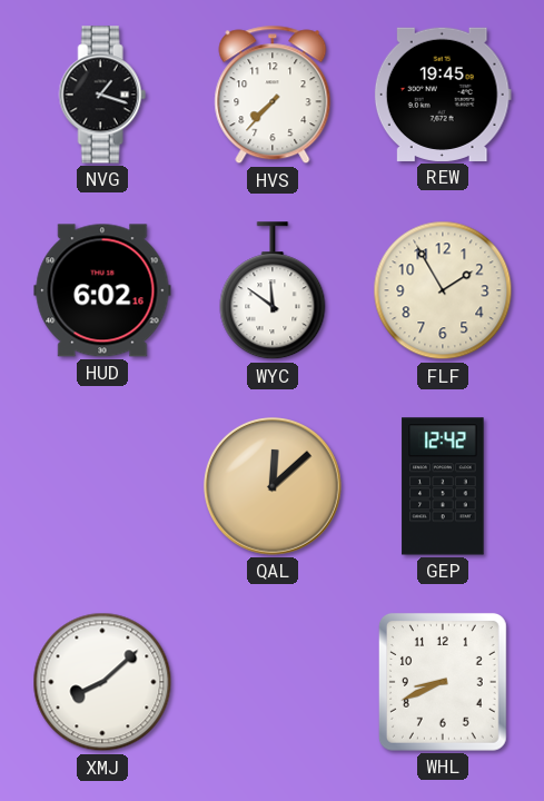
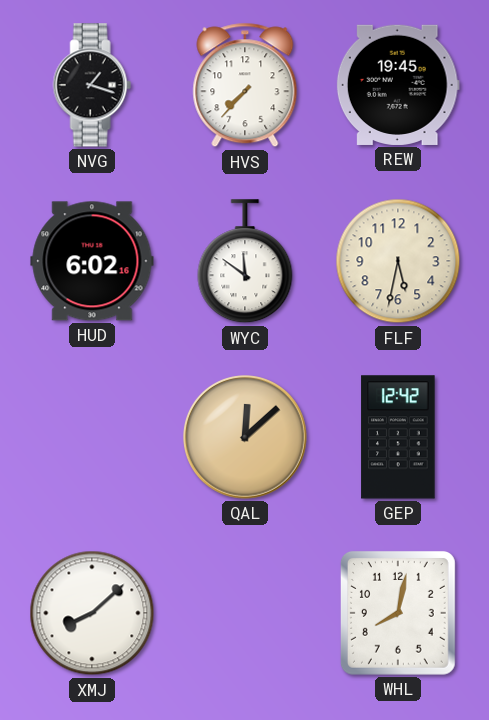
FLF: 1:55 -> 5:32 (398, 261)
WHL: 8:41 -> 8:02 (398, 613)
